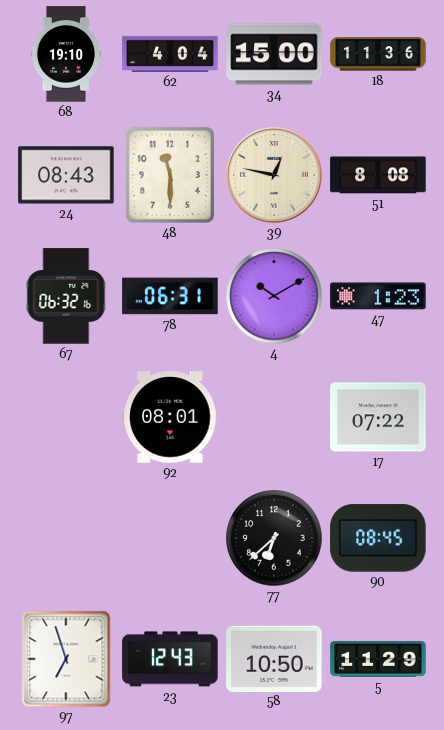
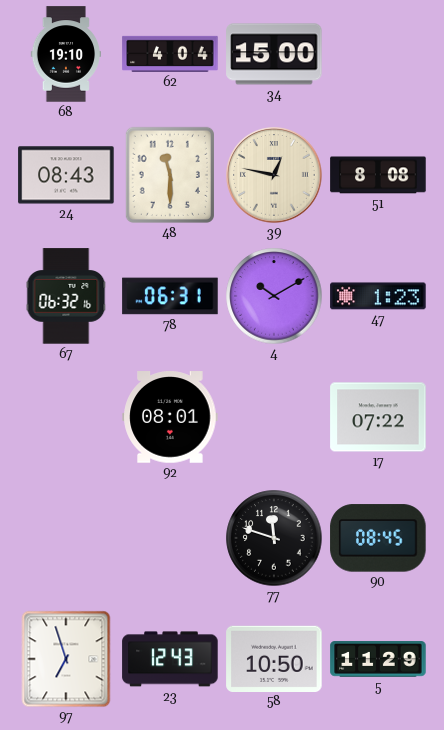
18: 11:36 -> none (378, 54)
77: 6:38 -> 11:48 (274, 538)
